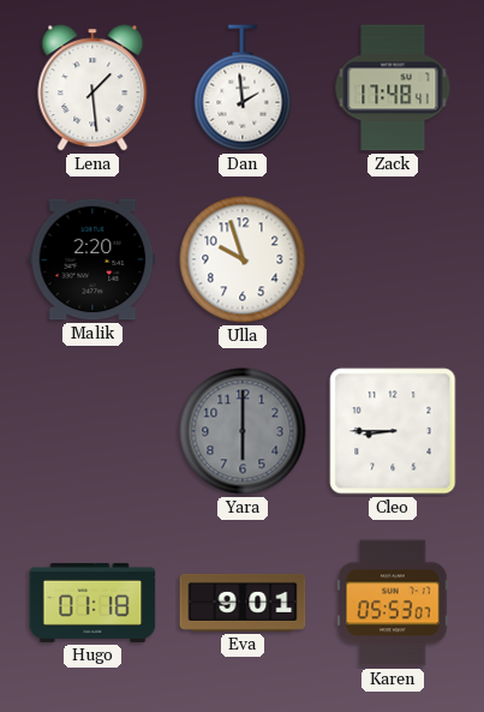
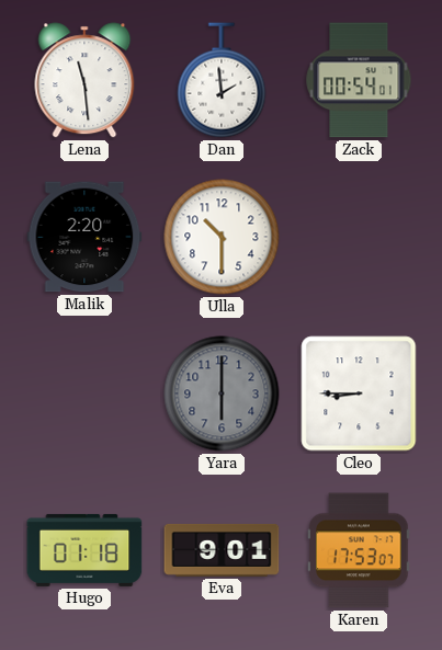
Lena: 1:29 -> 11:29 (84, 80)
Zack: 17:48 -> 00:54 (359, 80)
Ulla: 9:57 -> 10:30 (222, 237)
Karen: 05:53 -> 17:53 (359, 550)
